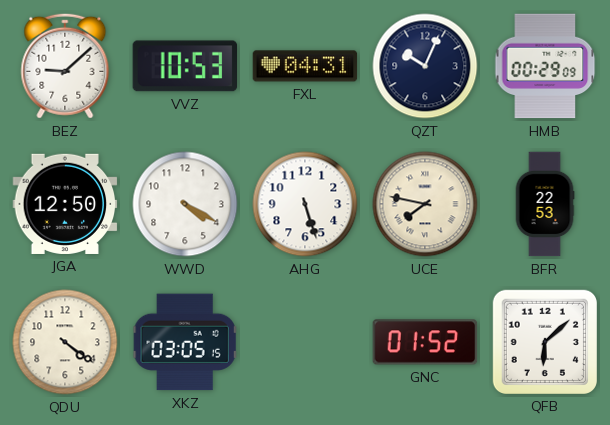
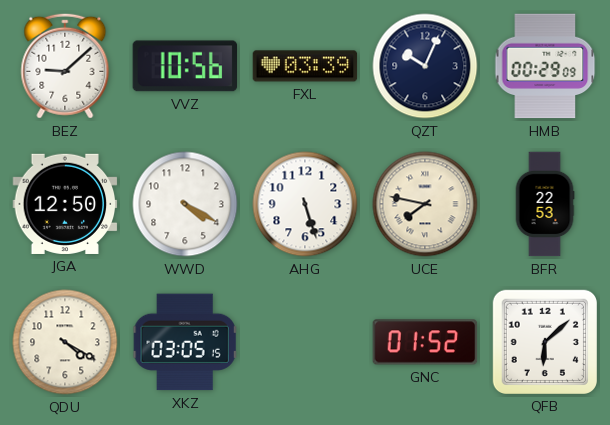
VVZ: 10:53 -> 10:56 (185, 66)
FXL: 04:31 -> 03:39 (305, 66)
QDU: 4:21 -> 4:20 (65, 342)
